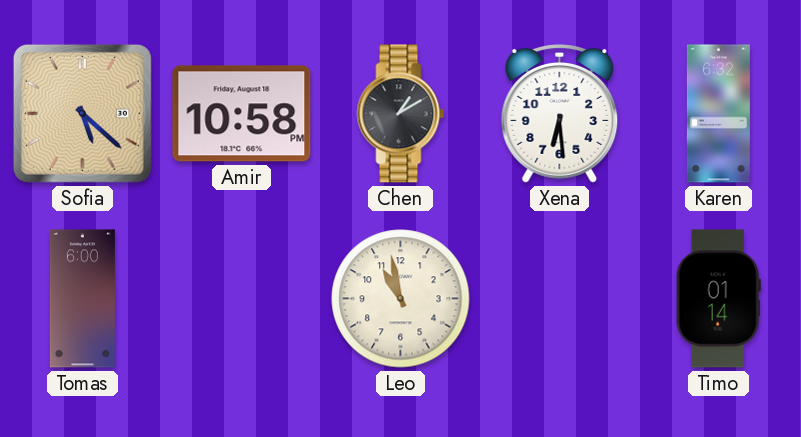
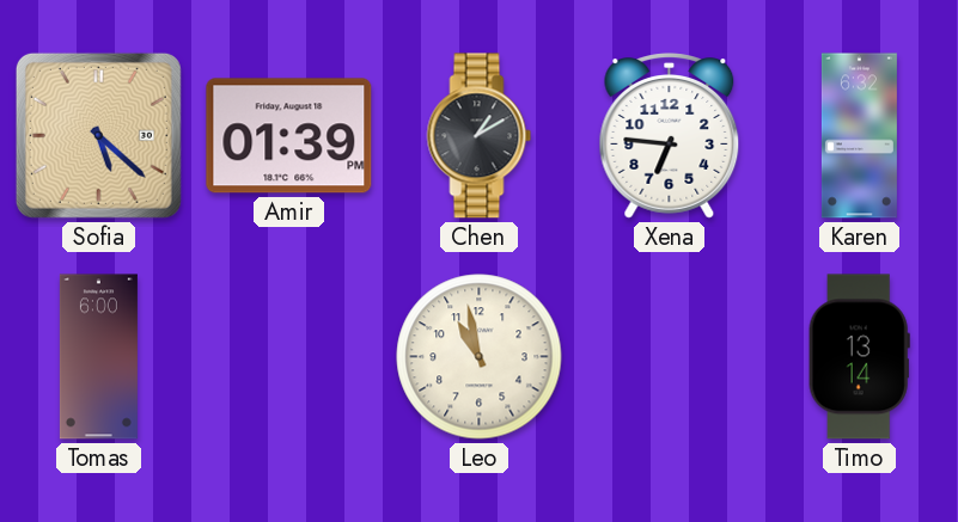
Amir: 10:58 -> 01:39 (289, 136)
Xena: 6:29 -> 6:46 (670, 136)
Timo: 01:14 -> 13:14 (859, 357)
